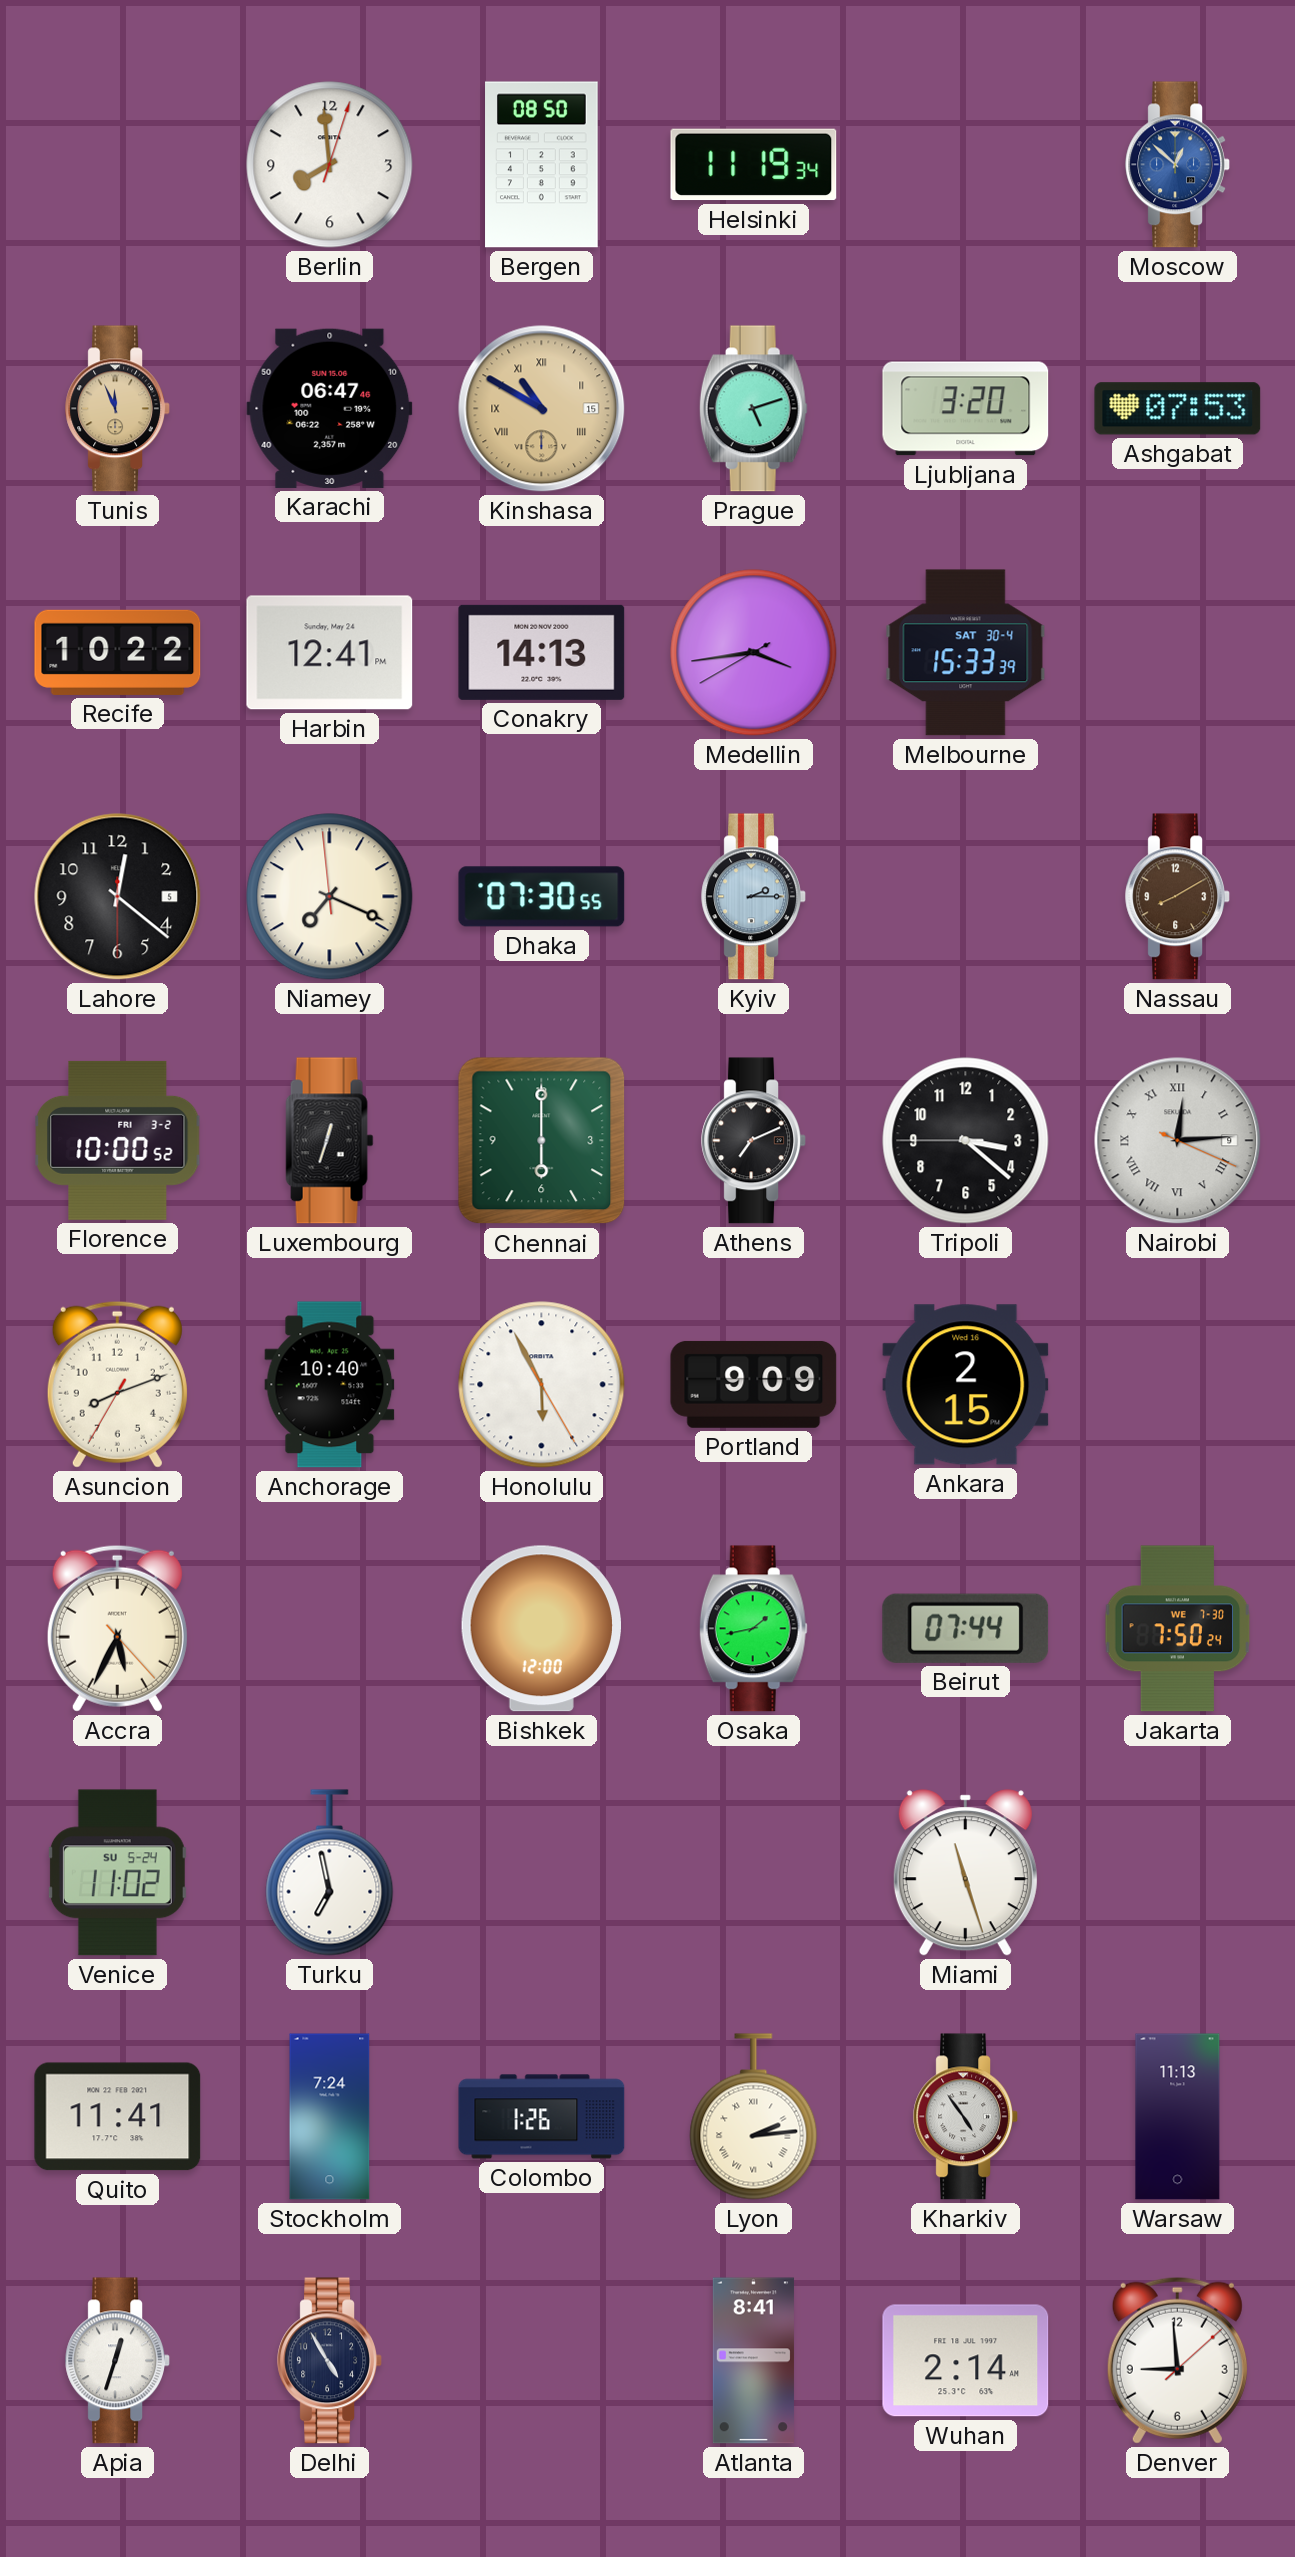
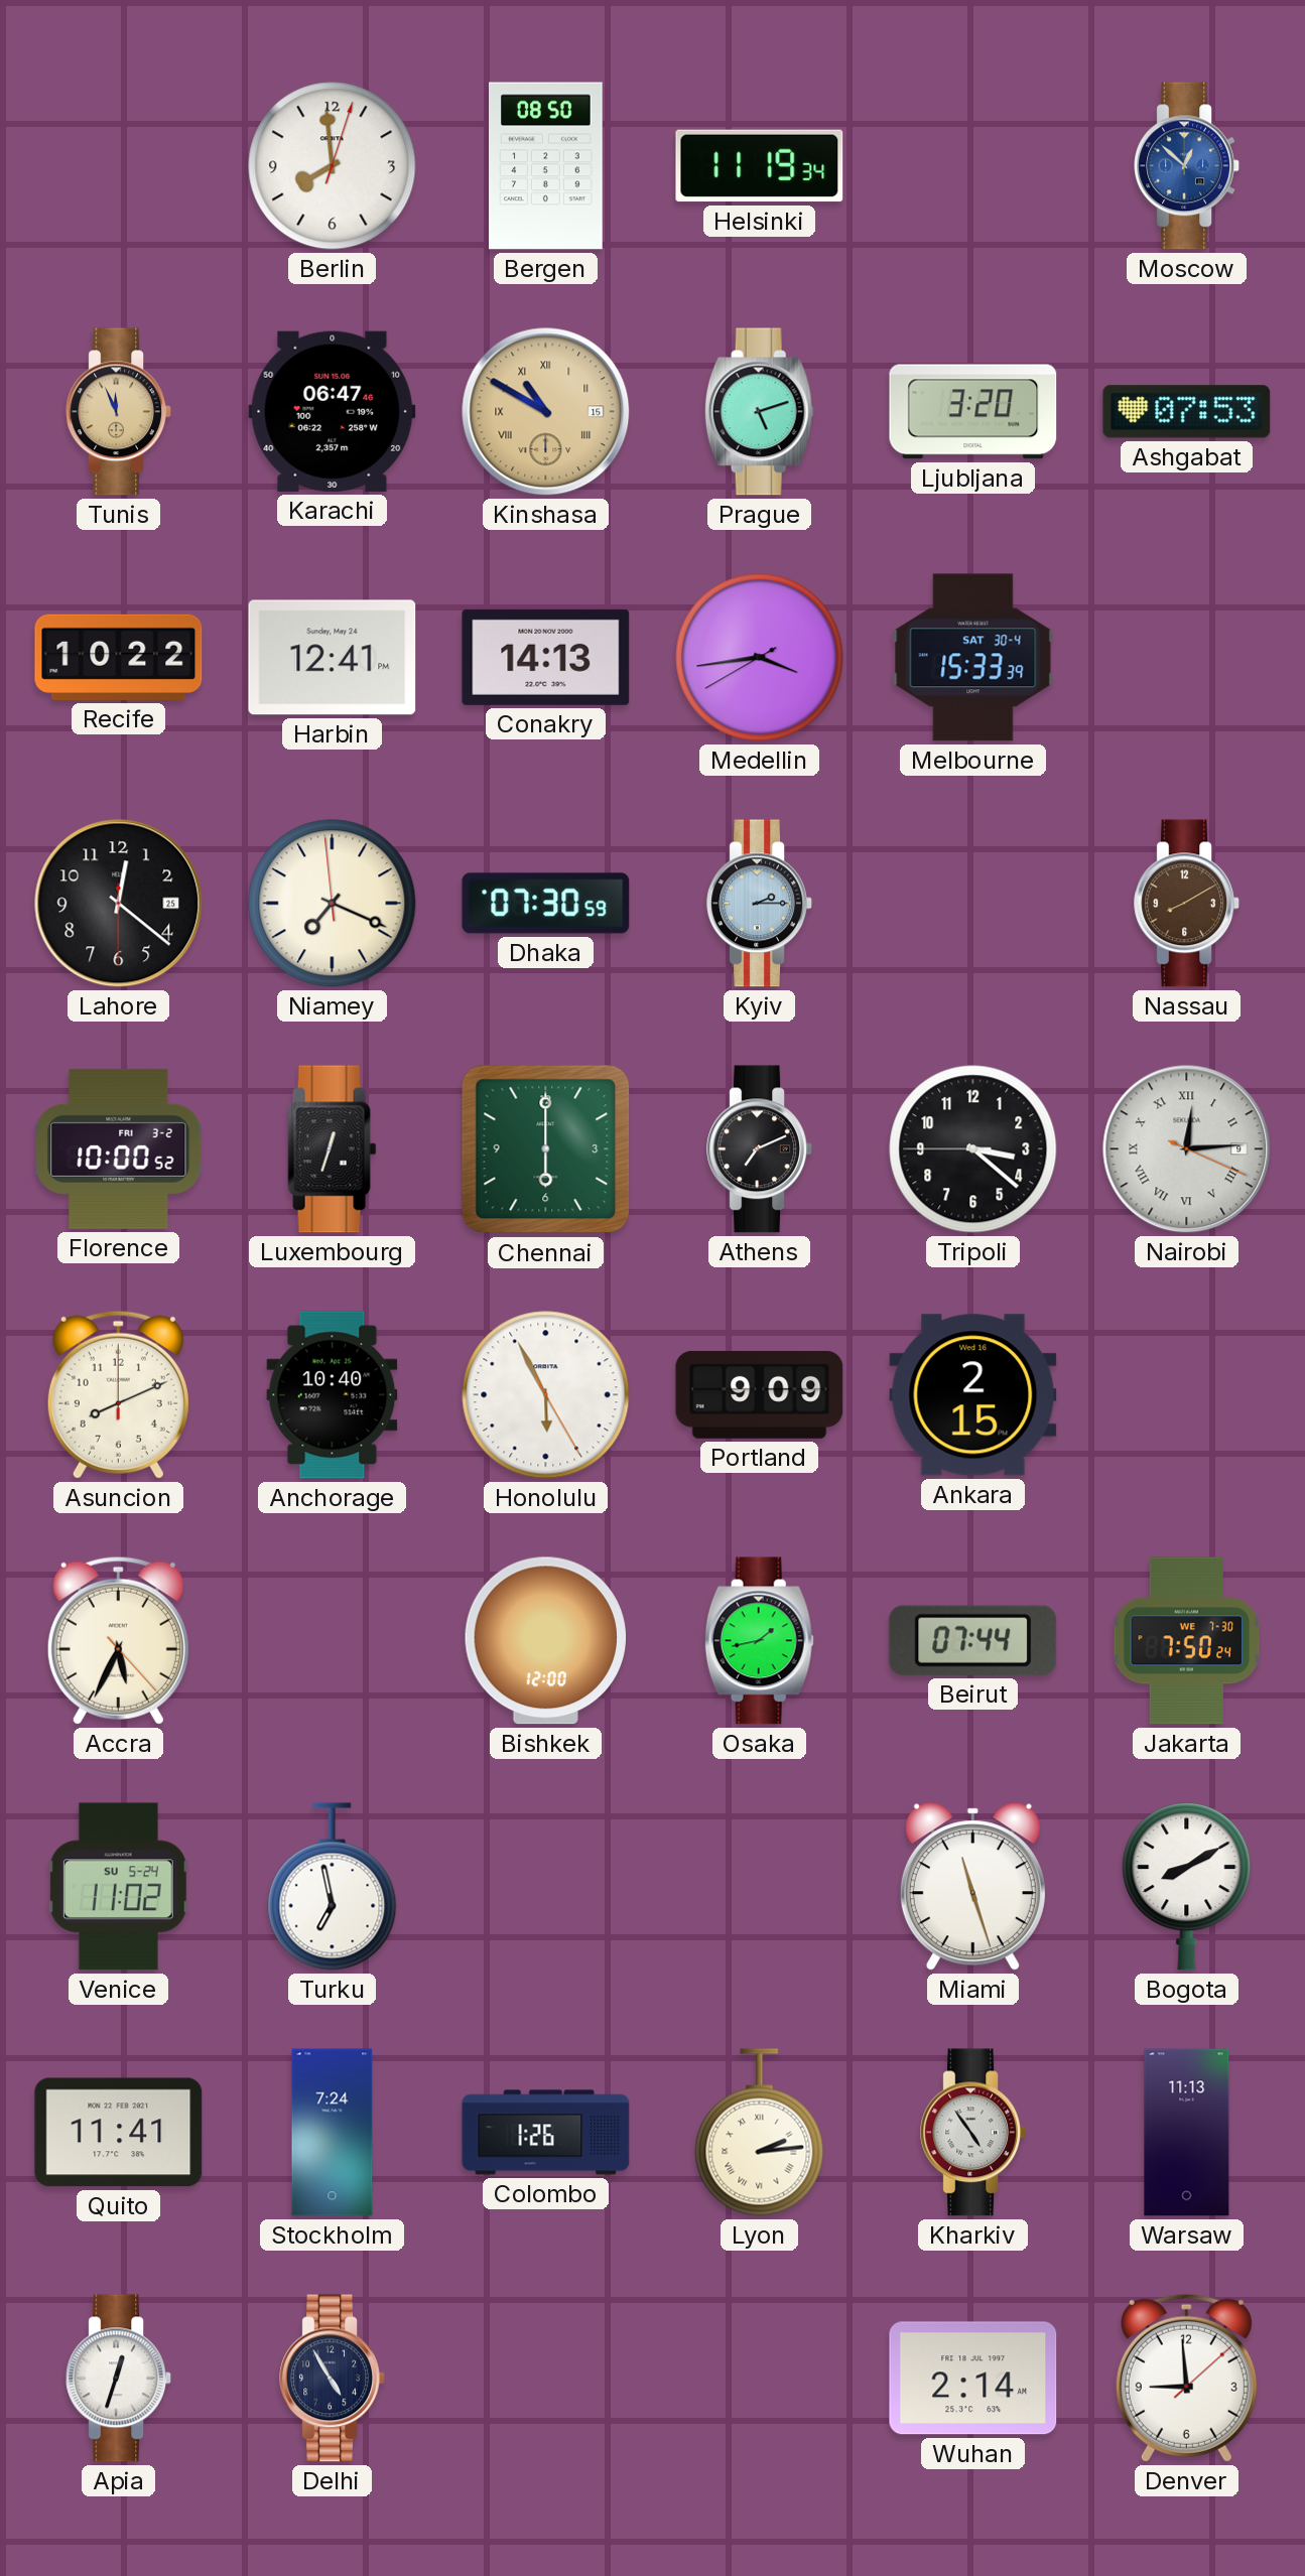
Lahore date: 5 -> 25 (119, 904)
Dhaka: 07:30:55 -> 07:30:59 (546, 904)
Asuncion: 8:11:35 -> 8:11:00 (118, 1394)
Bogota: none -> 8:10 (1187, 1887)
Atlanta: 8:41 -> none (753, 2361)
